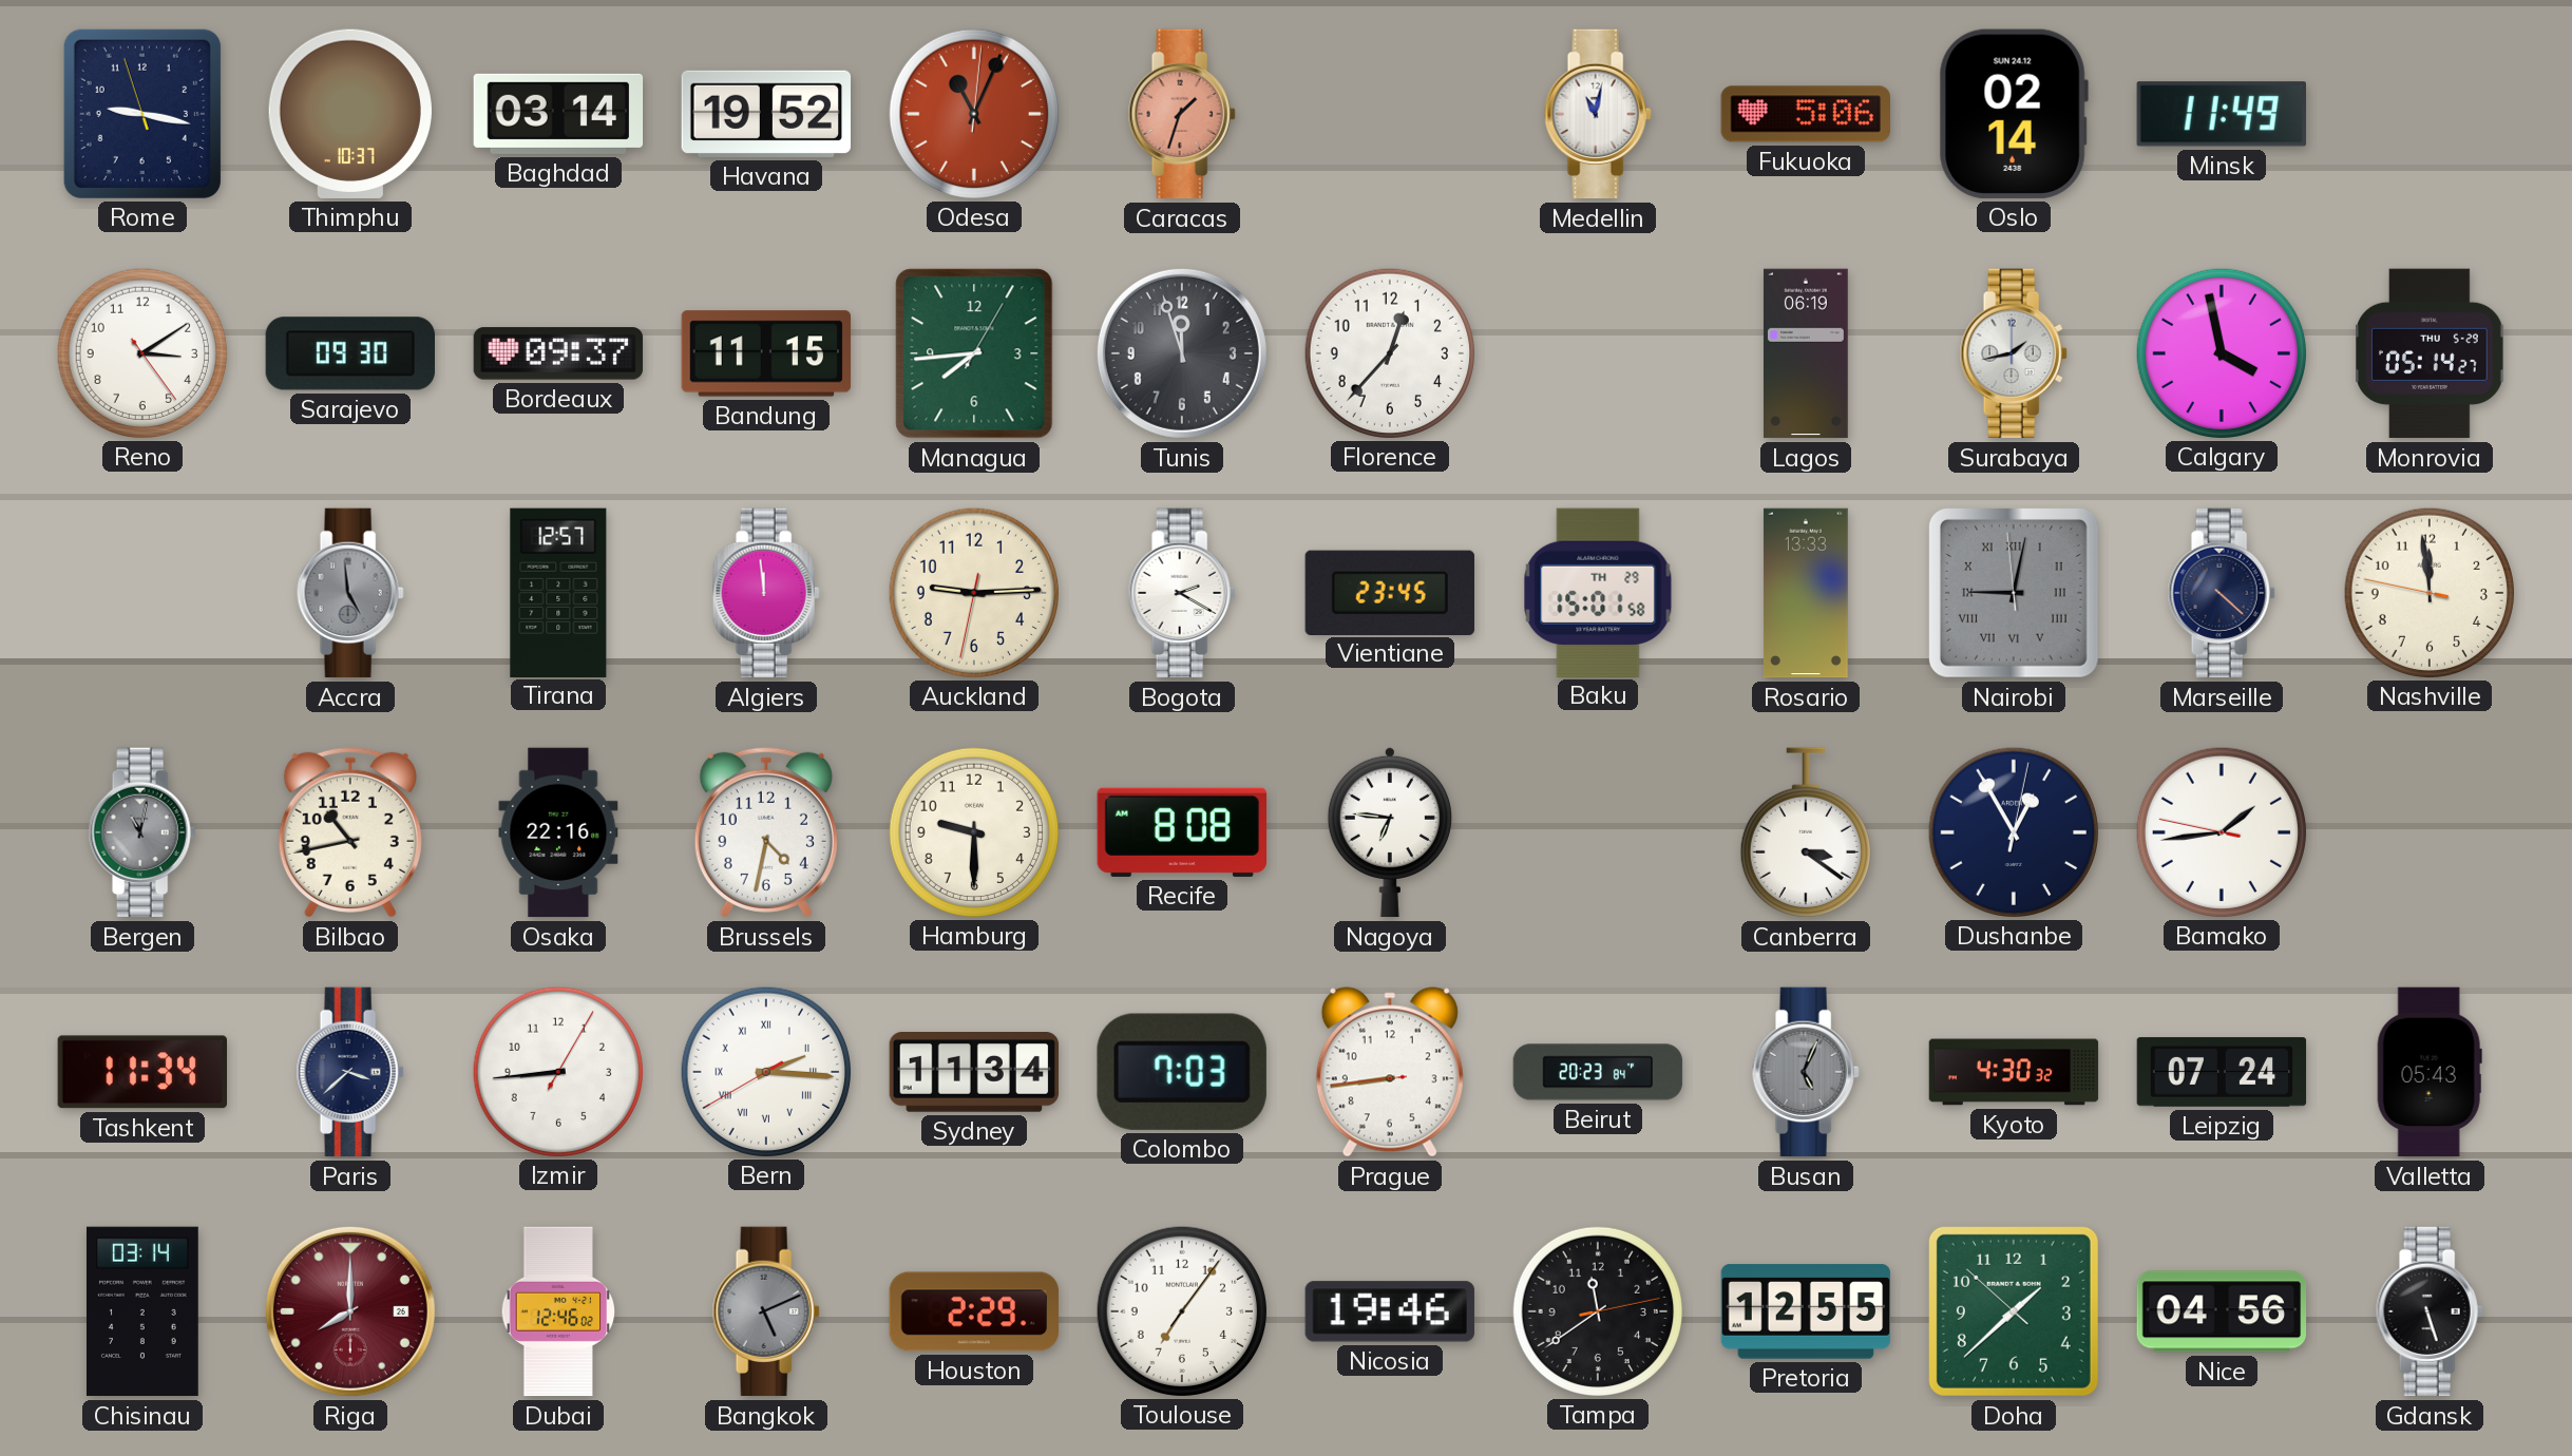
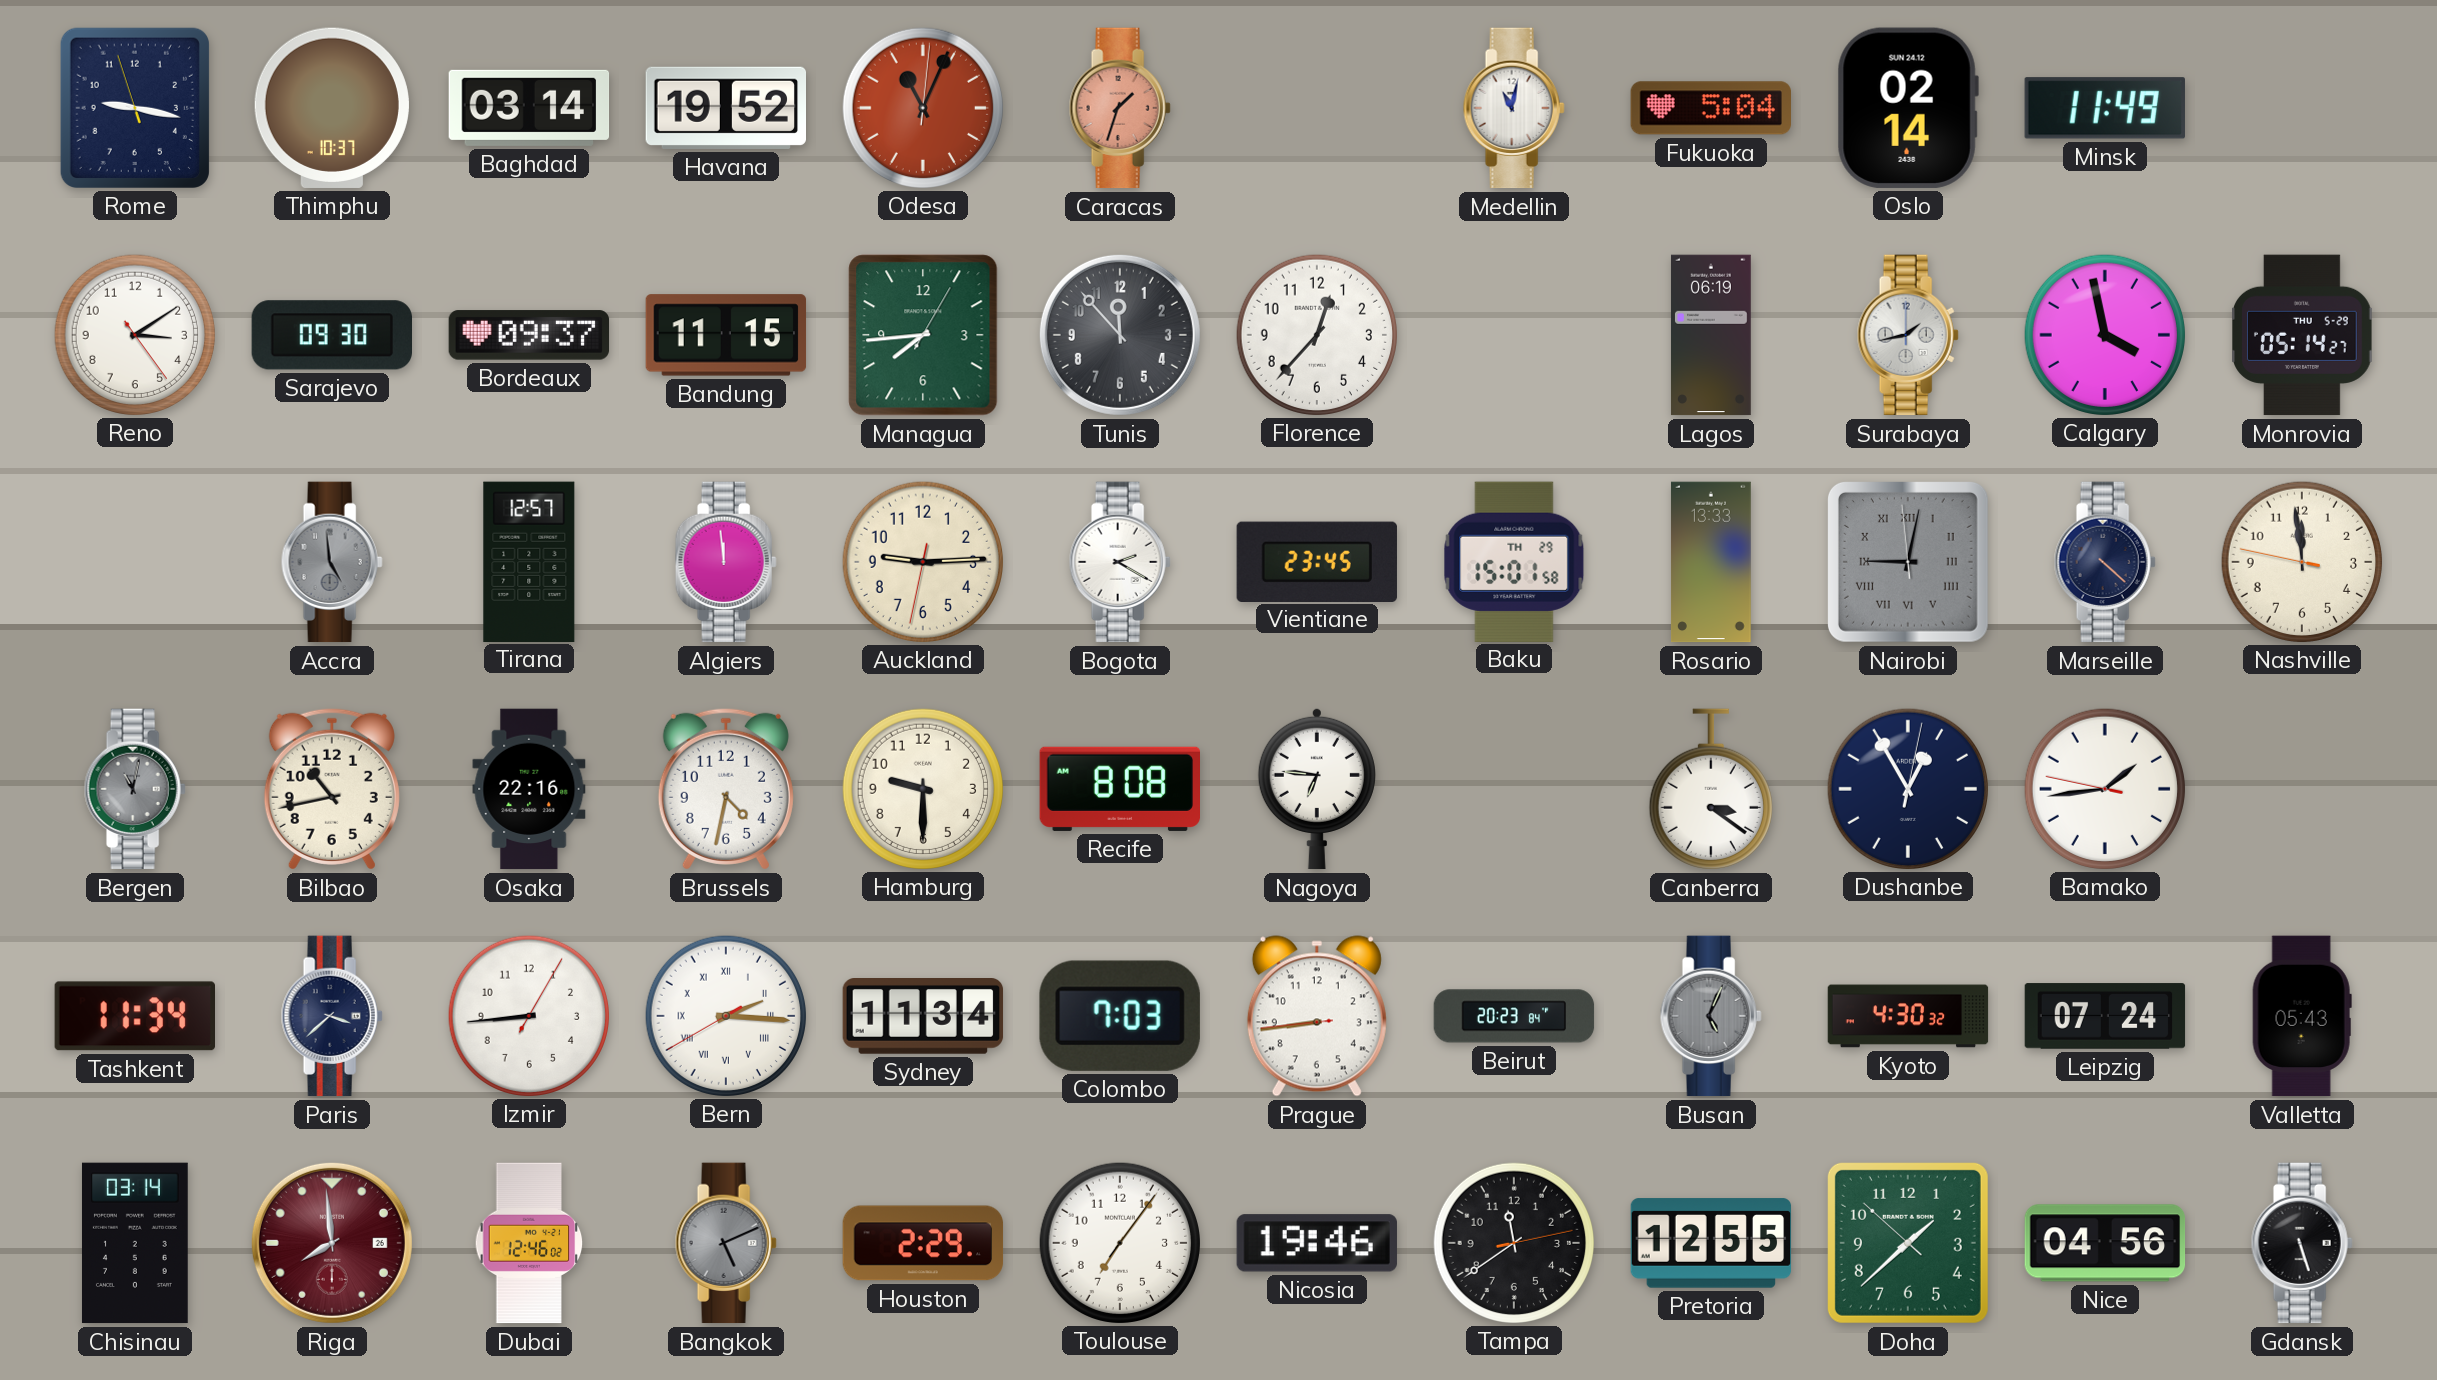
Fukuoka: 5:06 -> 5:04 (1710, 108)
Tunis: 11:57 -> 11:53 (1120, 335)
Riga: 8:00 -> 7:59 (332, 1243)
